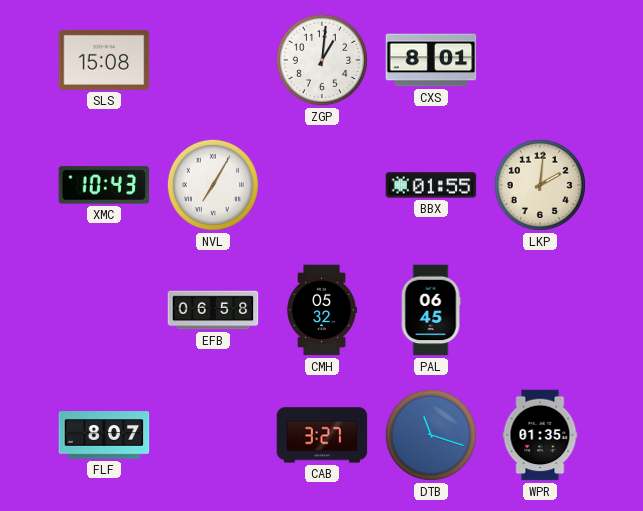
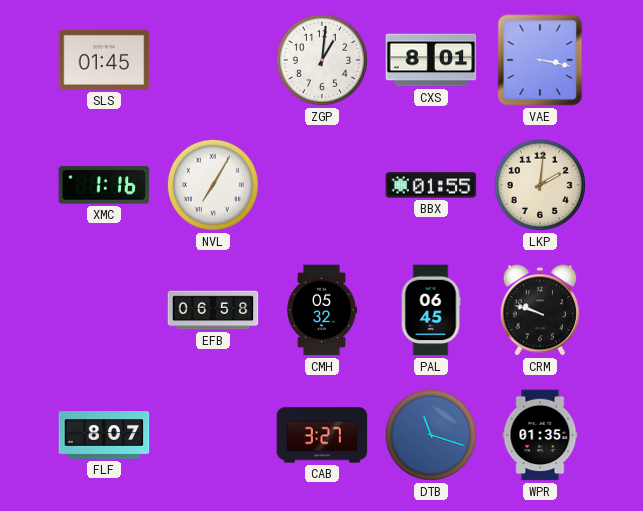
SLS: 15:08 -> 01:45 (104, 60)
VAE: none -> 3:17 (540, 60)
XMC: 10:43 -> 1:16 (104, 185)
CRM: none -> 9:48 (540, 310)
